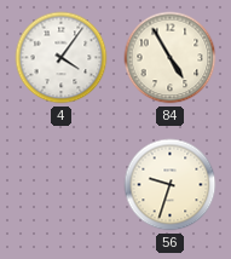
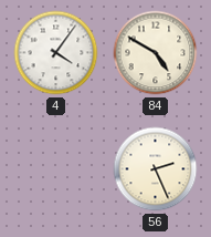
84: 4:55 -> 4:50 (156, 53)
56: 9:33 -> 2:26 (156, 169)
